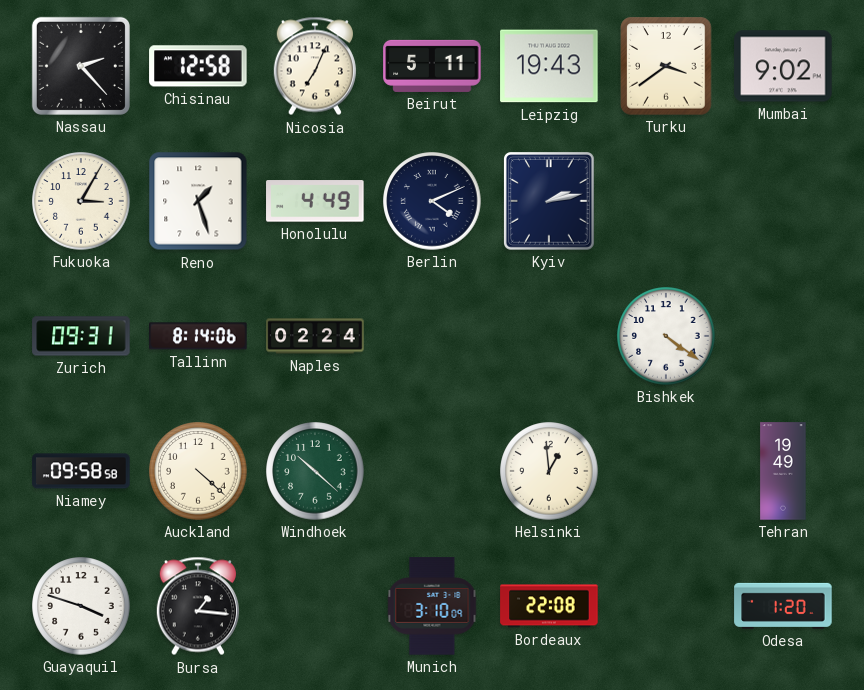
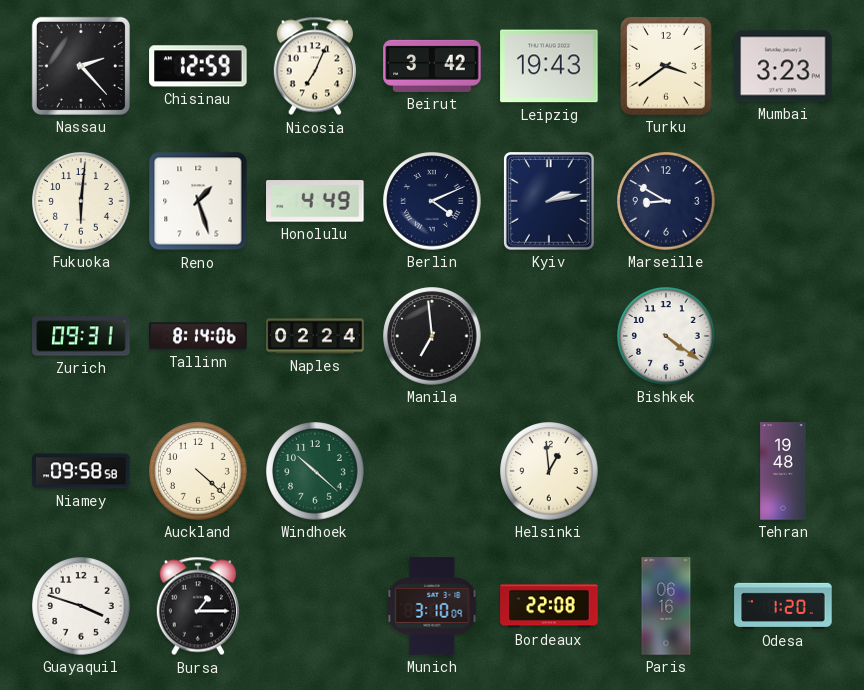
Chisinau: 12:58 -> 12:59 (198, 66)
Beirut: 5:11 -> 3:42 (432, 66)
Mumbai: 9:02 -> 3:23 (783, 66)
Fukuoka: 3:05 -> 6:01 (81, 201)
Marseille: none -> 8:50 (666, 201)
Manila: none -> 6:59 (432, 336)
Tehran: 19:49 -> 19:48 (783, 471)
Bursa: 1:16 -> 1:15 (197, 606)
Paris: none -> 06:16 (666, 606)
